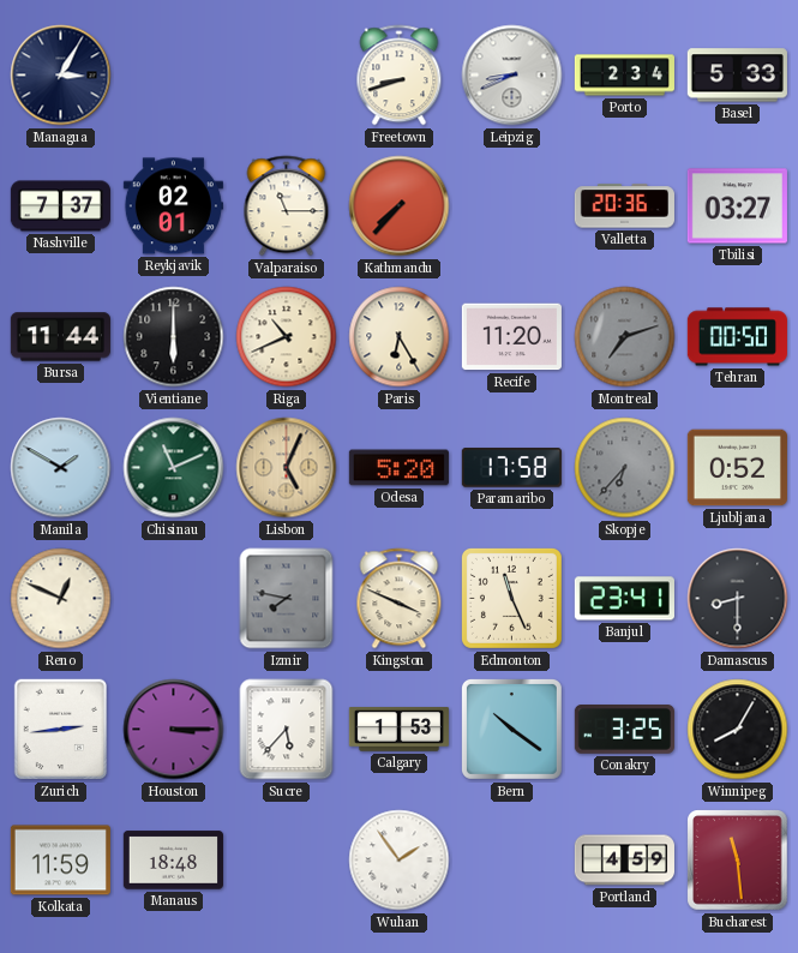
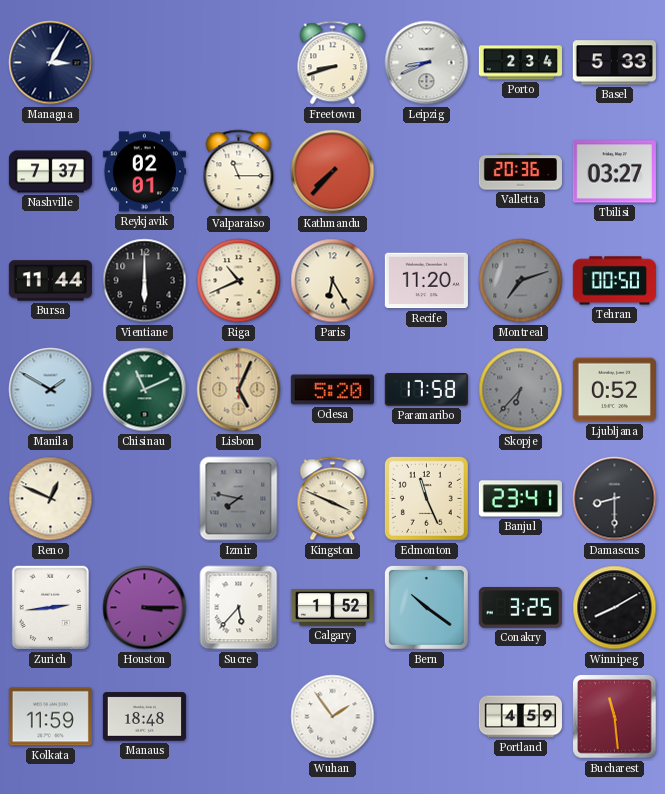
Calgary: 1:53 -> 1:52 (332, 608)
Winnipeg: 8:05 -> 8:10 (615, 608)
